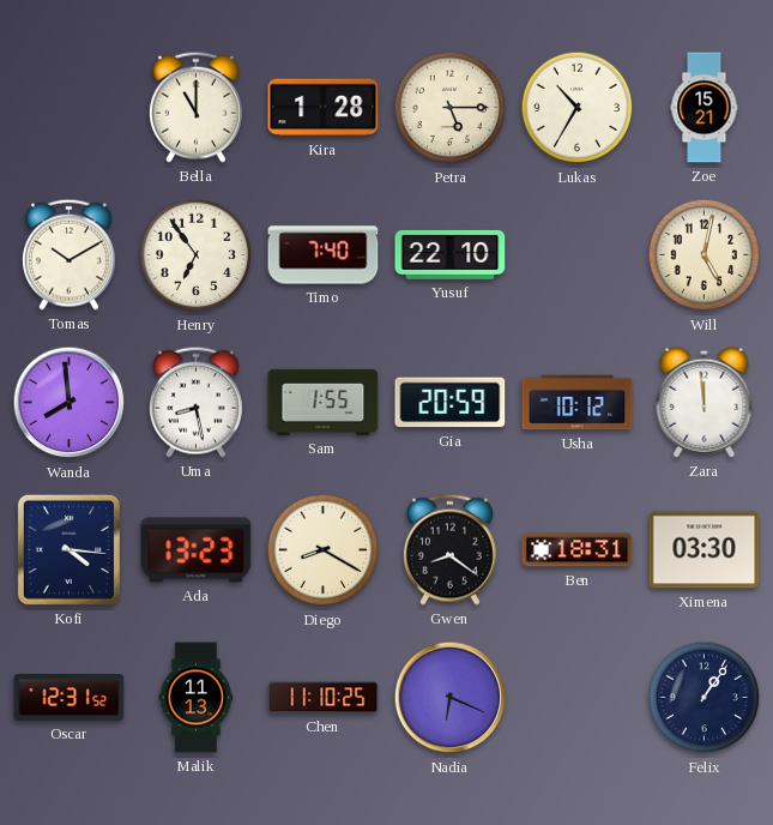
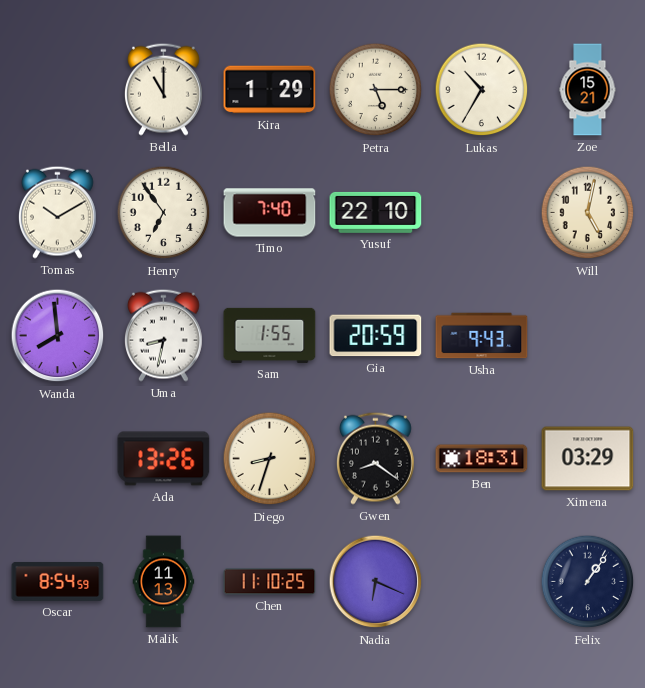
Kira: 1:28 -> 1:29 (270, 90)
Uma: 8:28 -> 8:32 (163, 335)
Usha: 10:12 -> 9:43 (482, 336)
Zara: 11:59 -> none (705, 402)
Kofi: 4:16 -> none (68, 549)
Ada: 13:23 -> 13:26 (164, 459)
Diego: 8:20 -> 8:33 (270, 459)
Ximena: 03:30 -> 03:29 (588, 459)
Oscar: 12:31 -> 8:54 (58, 581)
